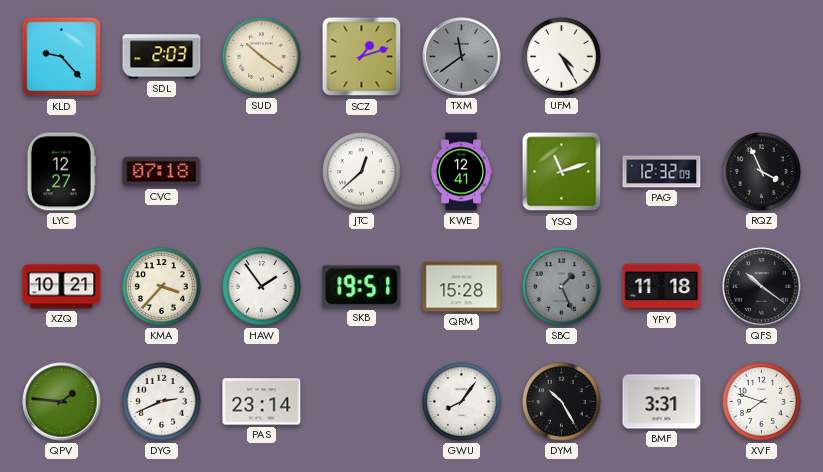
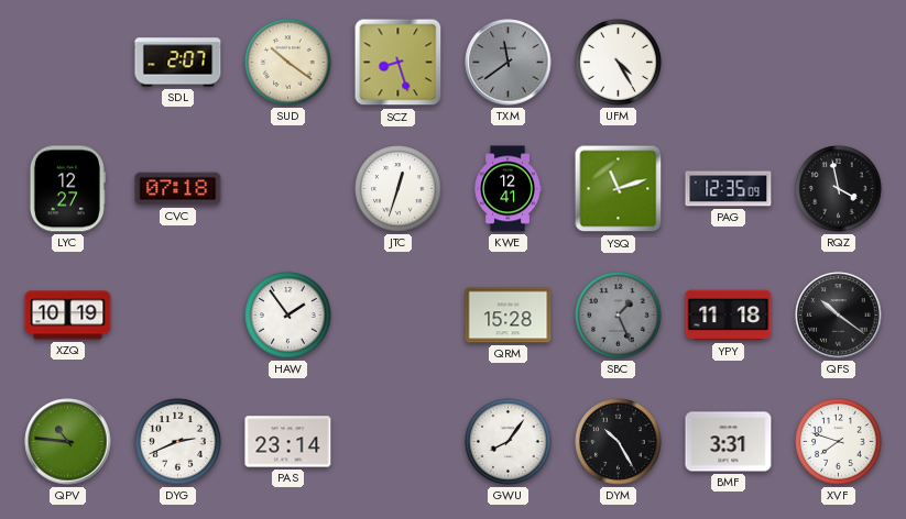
KLD: 9:23 -> none (62, 57)
SDL: 2:03 -> 2:07 (178, 63)
SCZ: 1:12 -> 8:27 (399, 63)
JTC: 12:38 -> 12:33 (399, 189)
PAG: 12:32 -> 12:35 (729, 189)
RQZ: 3:56 -> 3:58 (839, 189)
XZQ: 10:21 -> 10:19 (68, 316)
KMA: 3:37 -> none (162, 287)
SKB: 19:51 -> none (362, 287)
QPV: 1:46 -> 10:46 (68, 442)
